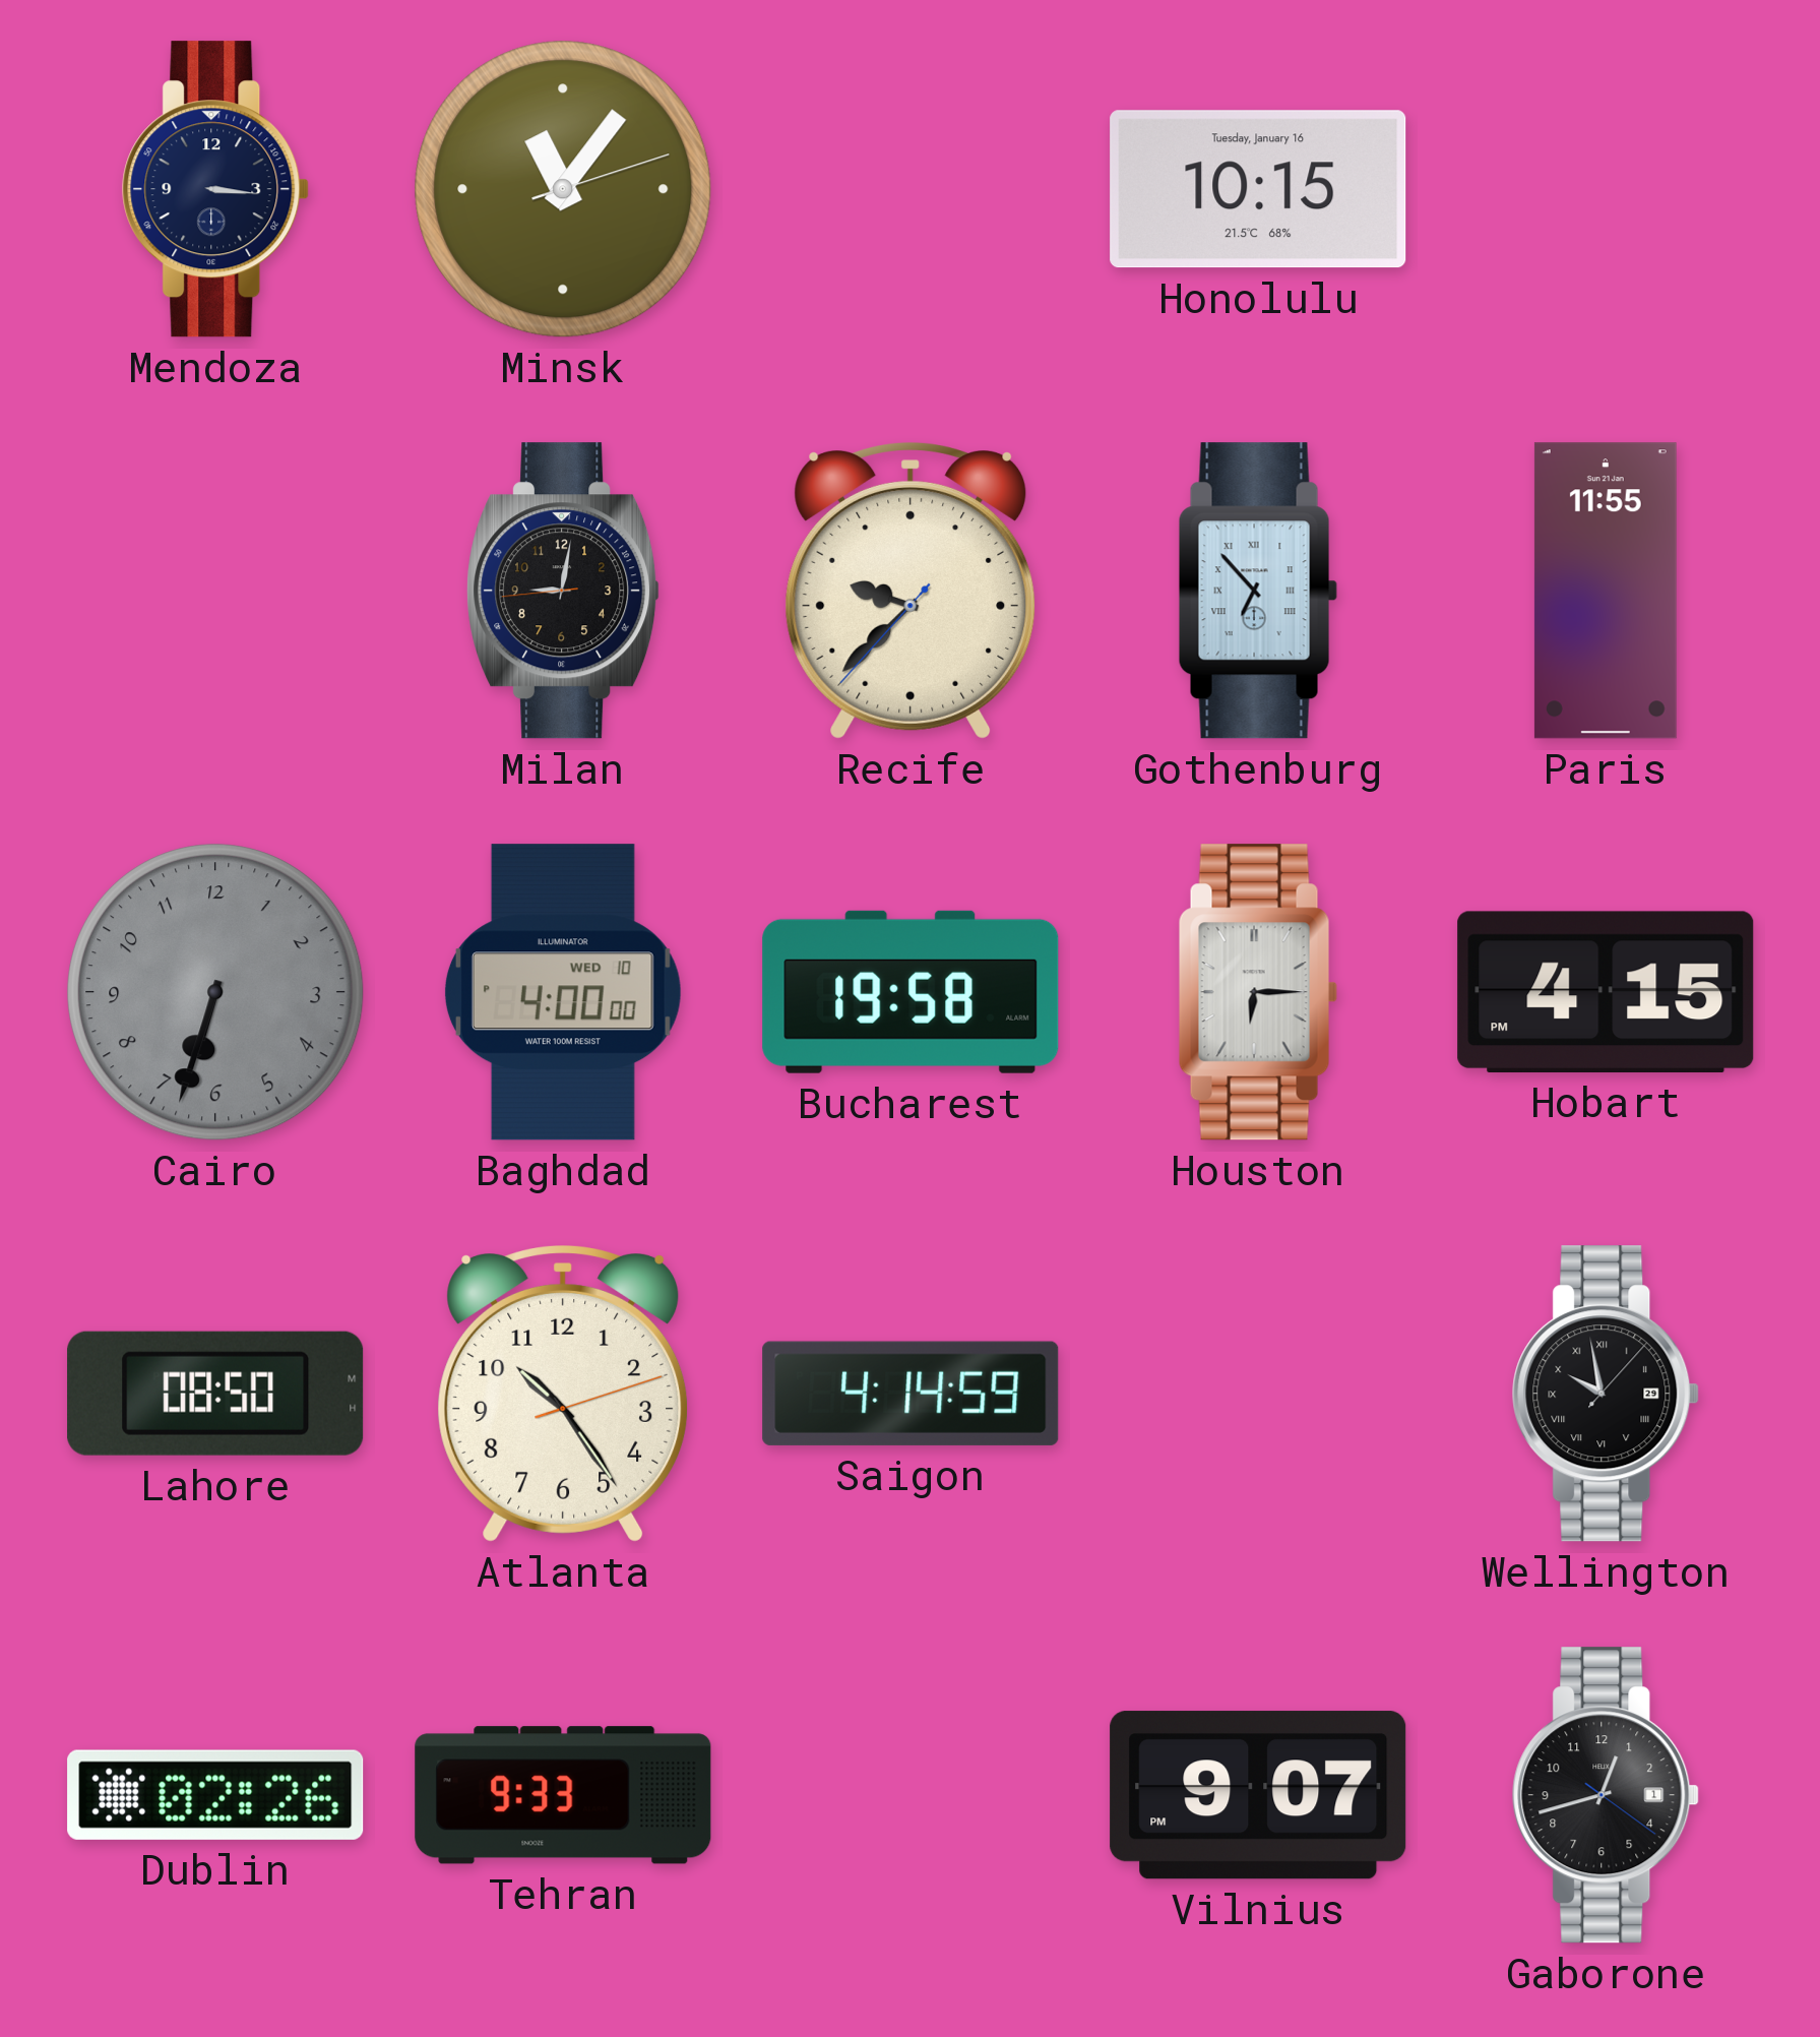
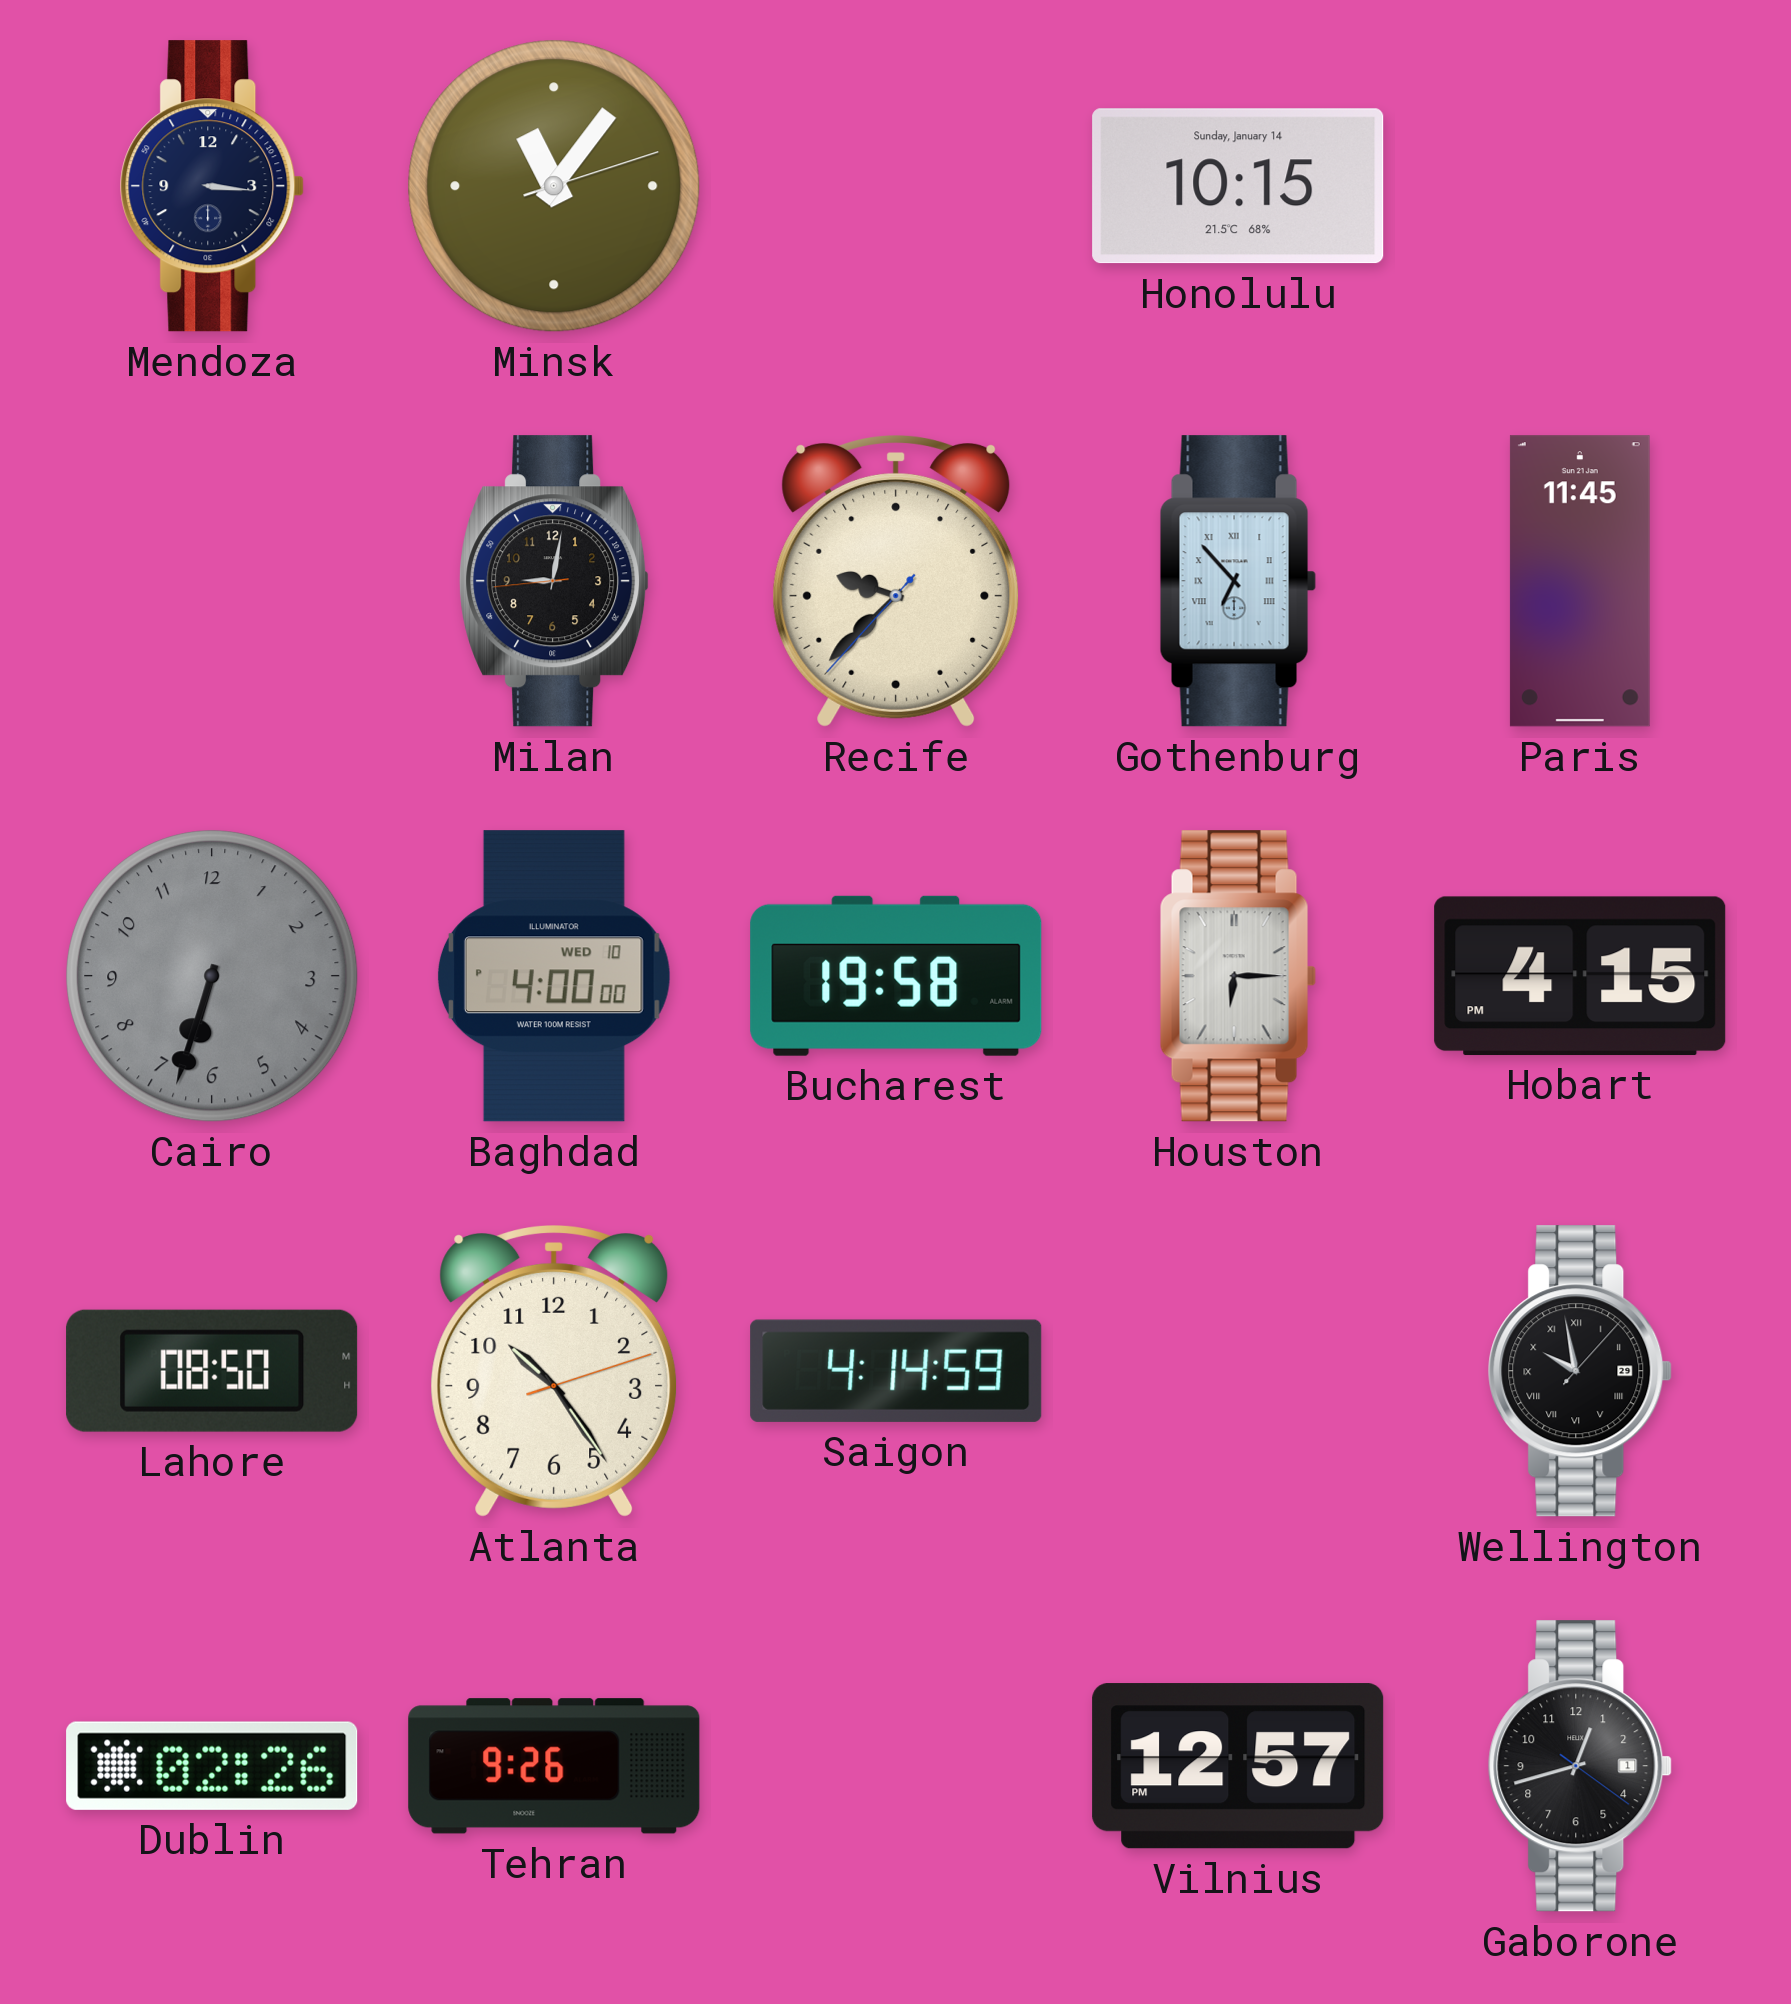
Honolulu date: Tuesday, January 16 -> Sunday, January 14 (1238, 186)
Paris: 11:55 -> 11:45 (1580, 581)
Tehran: 9:33 -> 9:26 (554, 1766)
Vilnius: 9:07 -> 12:57 (1238, 1766)
